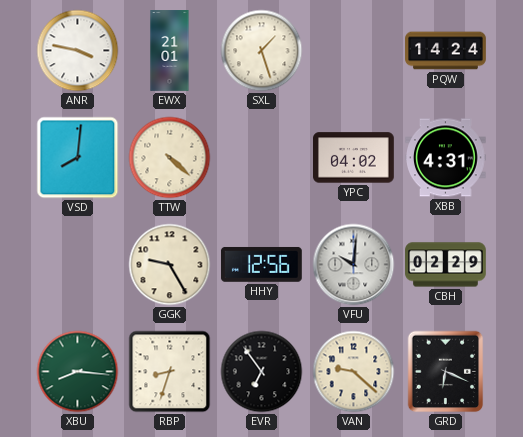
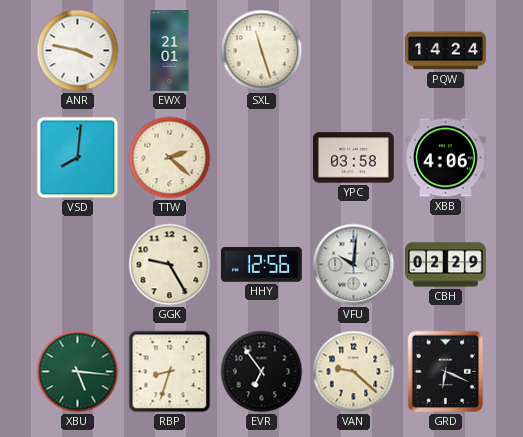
SXL: 1:27 -> 11:27 (262, 51)
TTW: 4:22 -> 2:22 (170, 158)
YPC: 04:02 -> 03:58 (354, 158)
XBB: 4:31 -> 4:06 (446, 158)
XBU: 8:16 -> 5:16 (78, 372)
